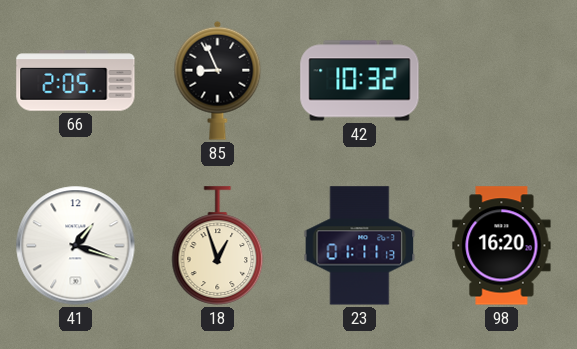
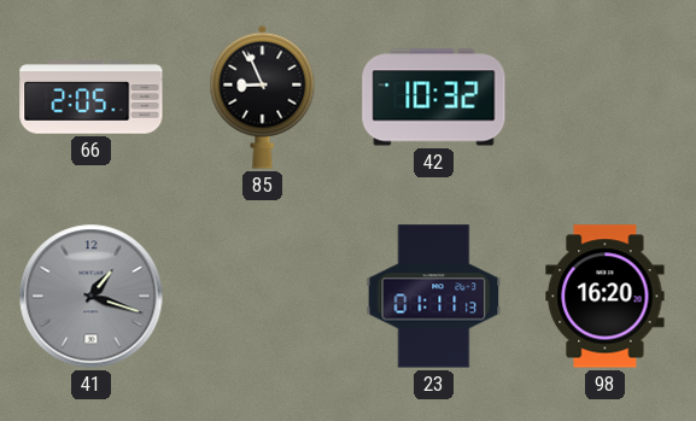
41 dial: white -> grey (92, 297)
18: 12:57 -> none (218, 246)
